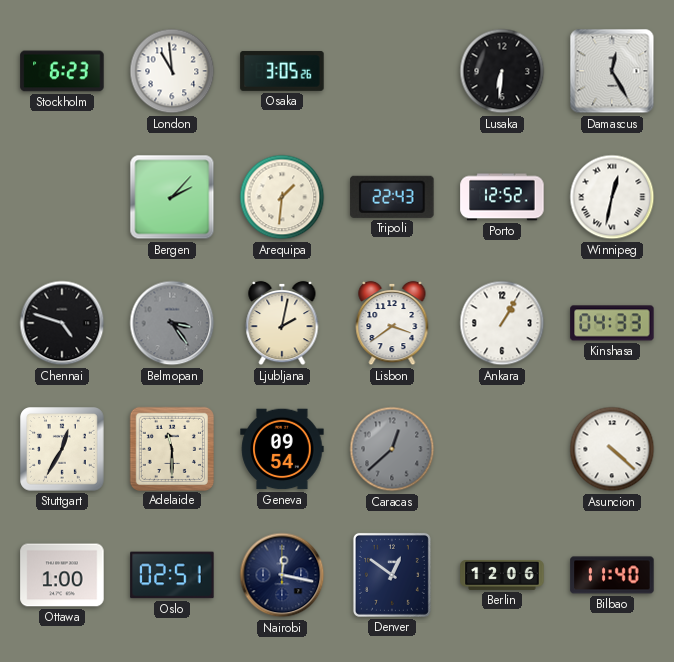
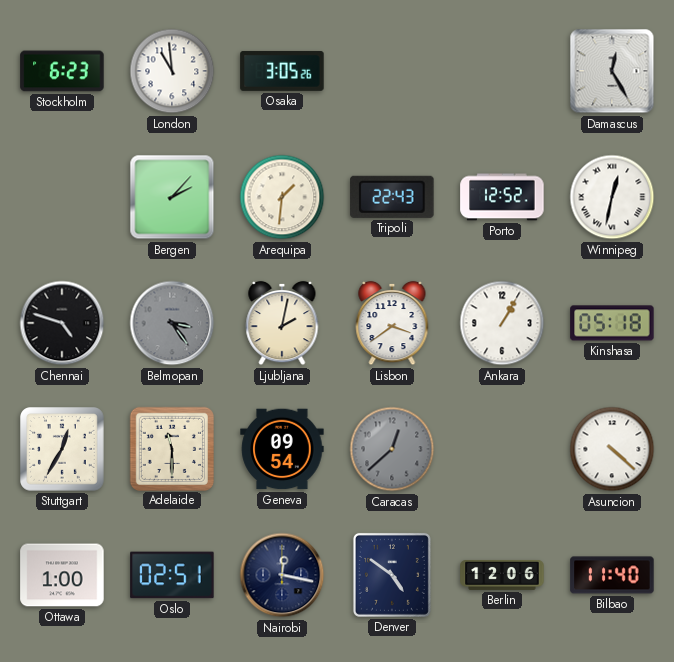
Lusaka: 6:31 -> none (502, 71)
Kinshasa: 04:33 -> 05:18 (612, 323)
Denver: 12:51 -> 4:51 (392, 575)
